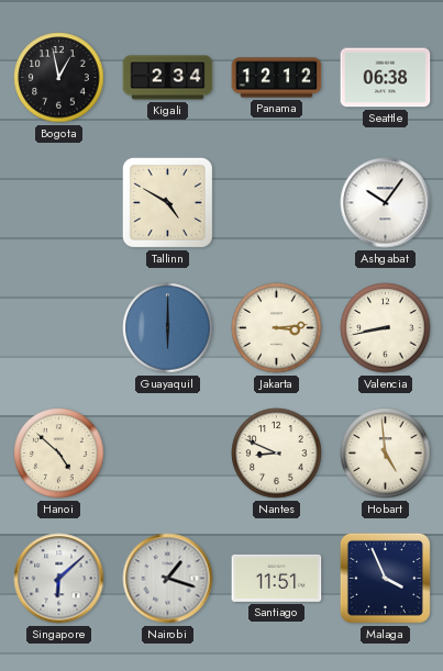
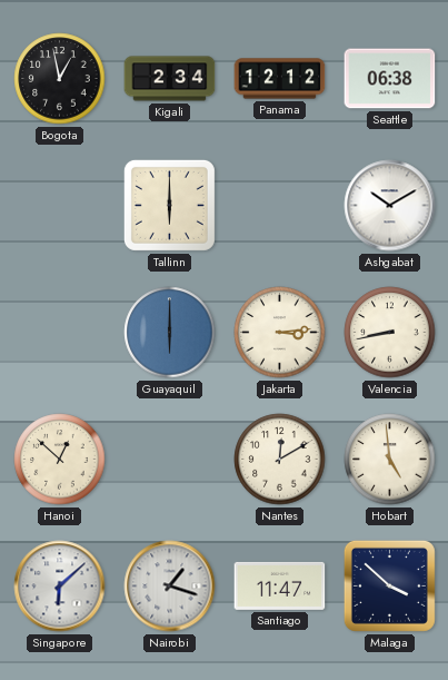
Tallinn: 4:50 -> 6:00 (169, 205)
Ashgabat: 10:06 -> 10:10 (390, 206)
Hanoi: 4:52 -> 12:52 (60, 460)
Nantes: 8:49 -> 12:10 (280, 460)
Santiago: 11:51 -> 11:47 (280, 585)
Malaga: 3:56 -> 3:52 (389, 585)
